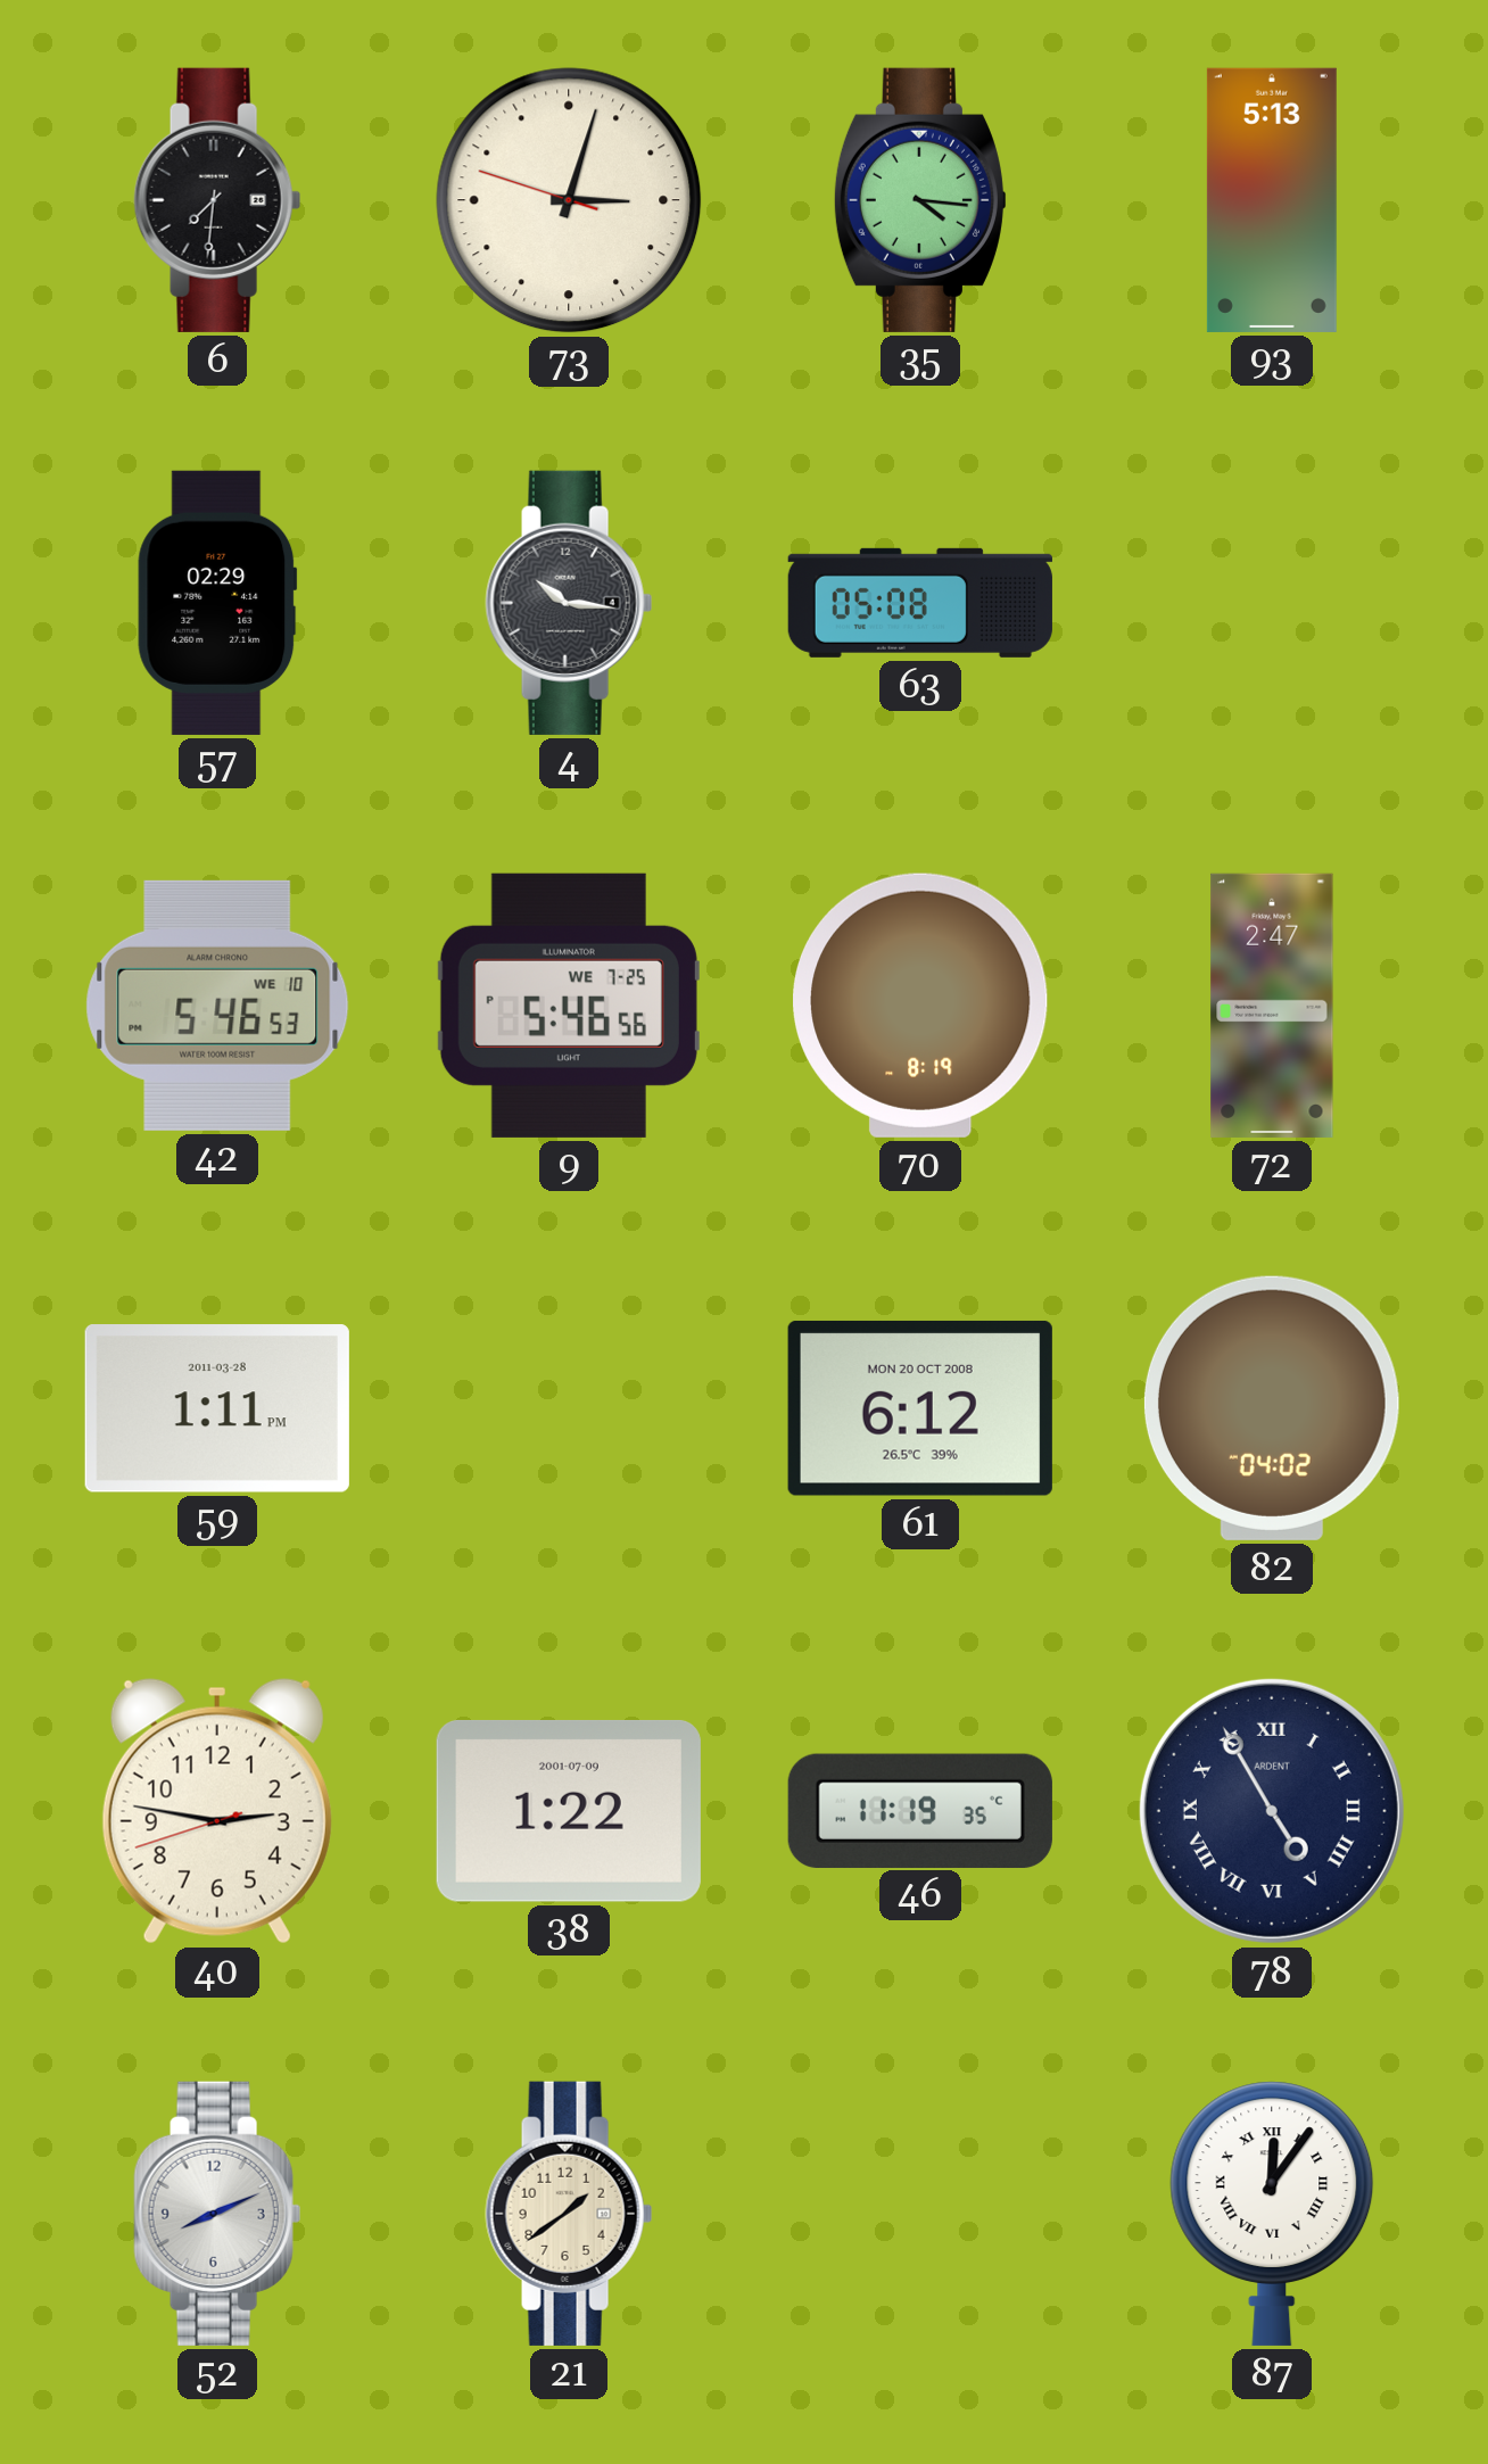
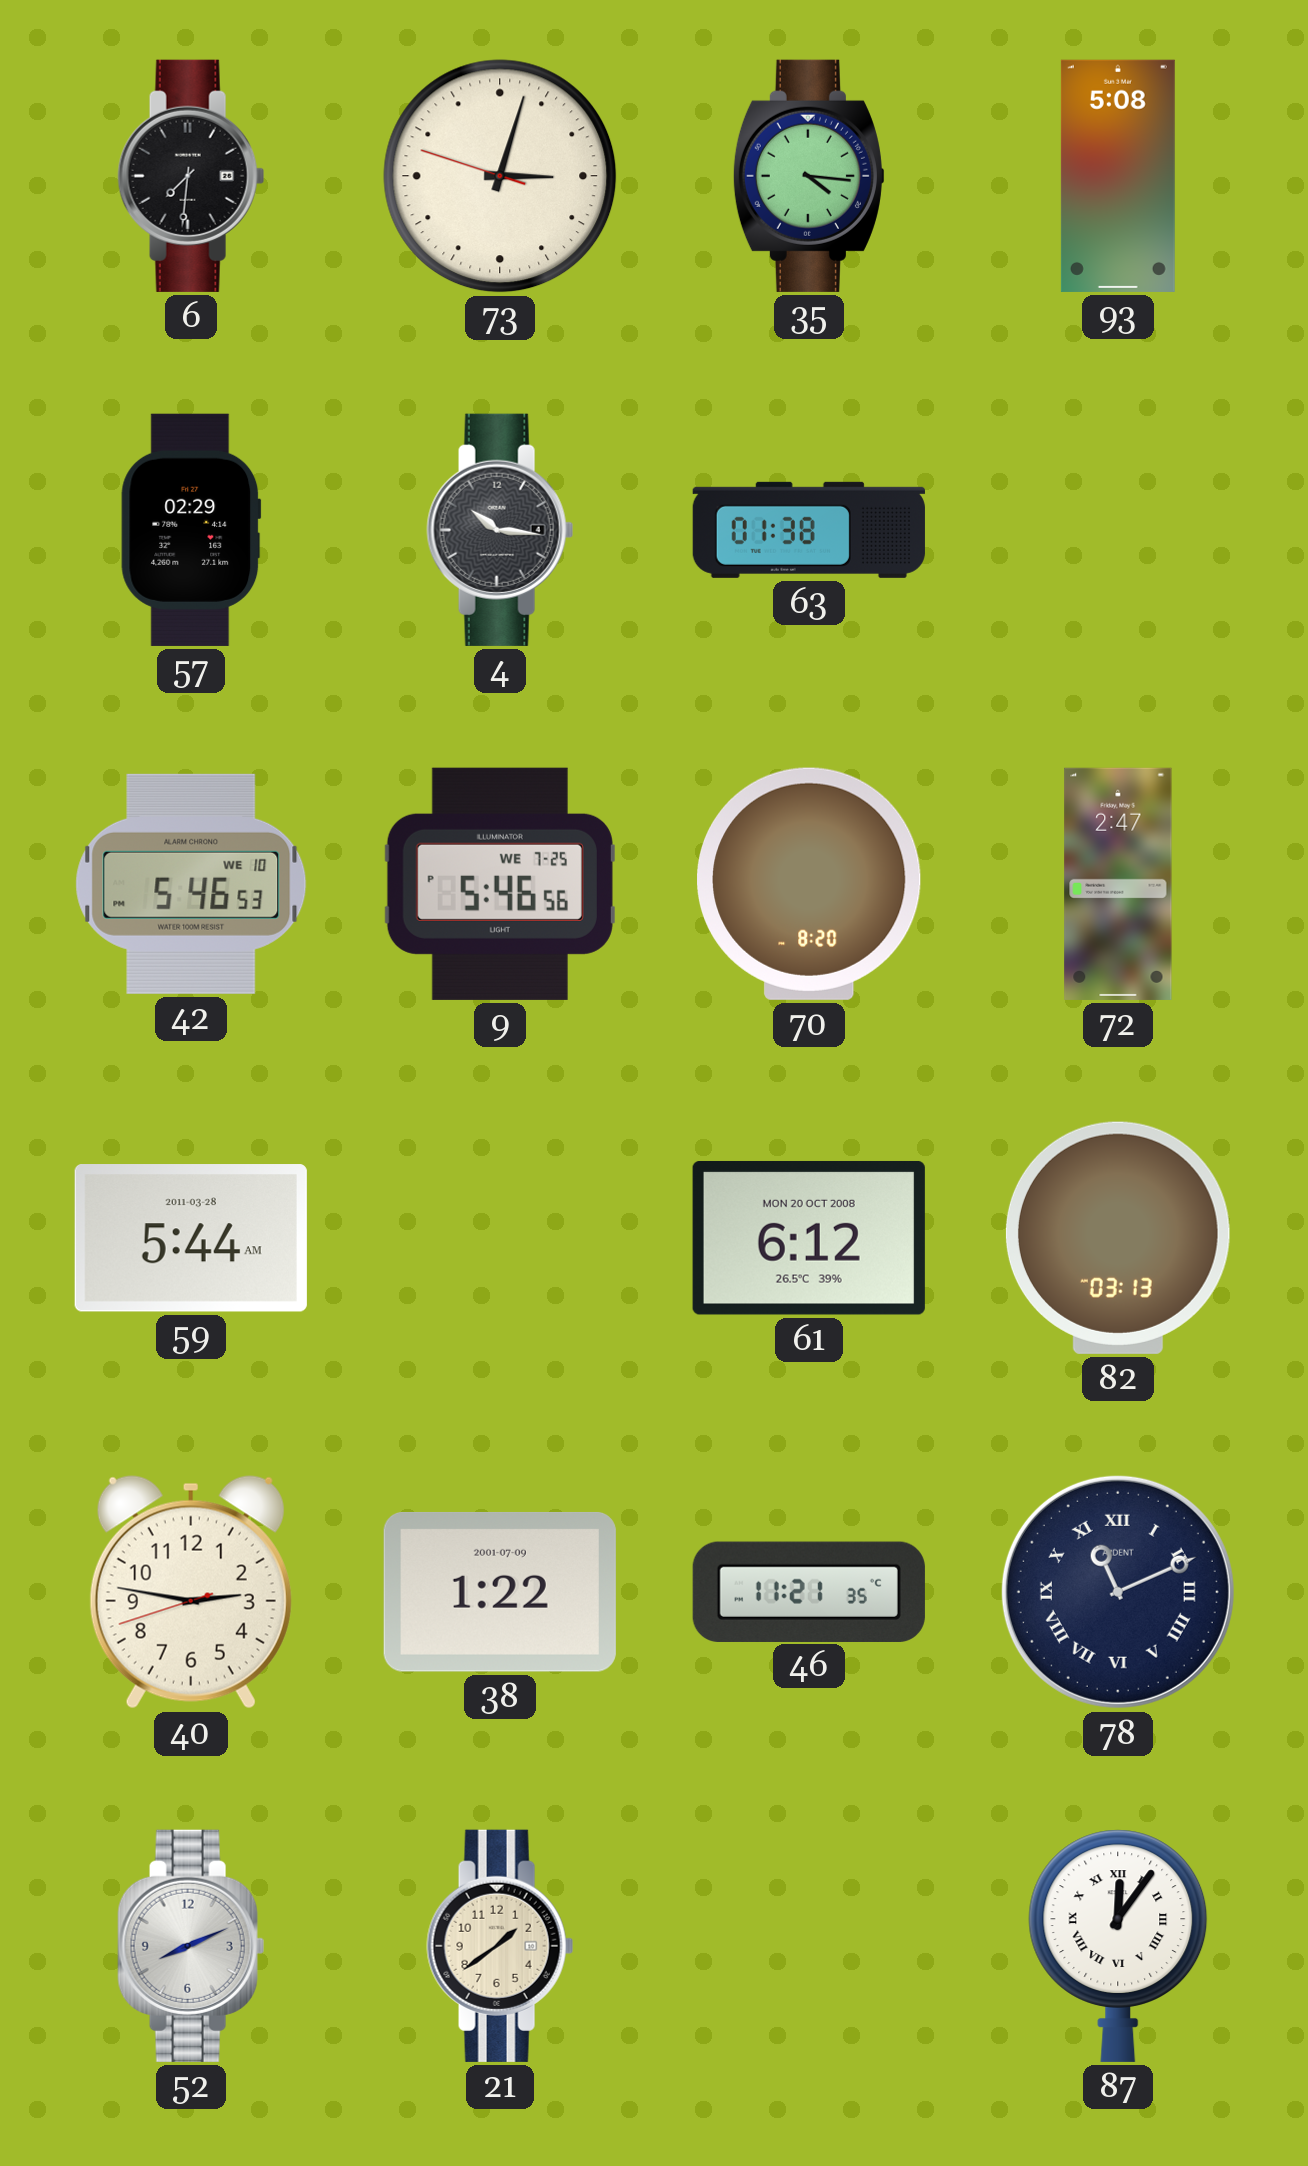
93: 5:13 -> 5:08 (1118, 176)
63: 05:08 -> 01:38 (809, 530)
70: 8:19 -> 8:20 (809, 884)
59: 1:11 -> 5:44 (191, 1239)
82: 04:02 -> 03:13 (1118, 1238)
46: 11:19 -> 11:21 (809, 1591)
78: 4:55 -> 11:11 (1118, 1592)
